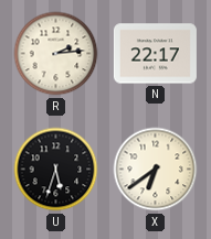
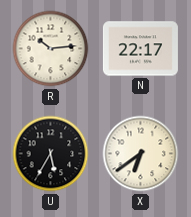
R: 2:14 -> 10:14 (51, 49)
U: 5:33 -> 5:35 (51, 154)
